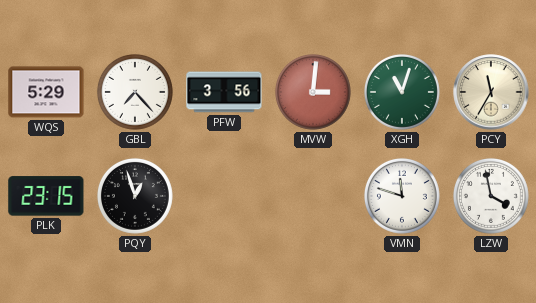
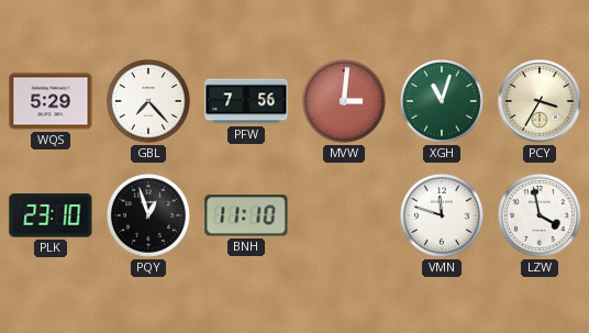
PFW: 3:56 -> 7:56 (246, 101)
PCY: 11:35 -> 3:35 (540, 101)
PLK: 23:15 -> 23:10 (51, 215)
BNH: none -> 11:10 (246, 215)
